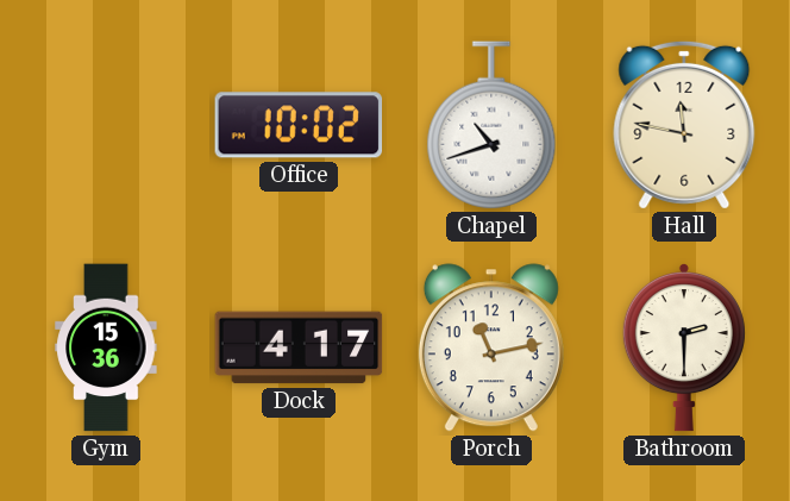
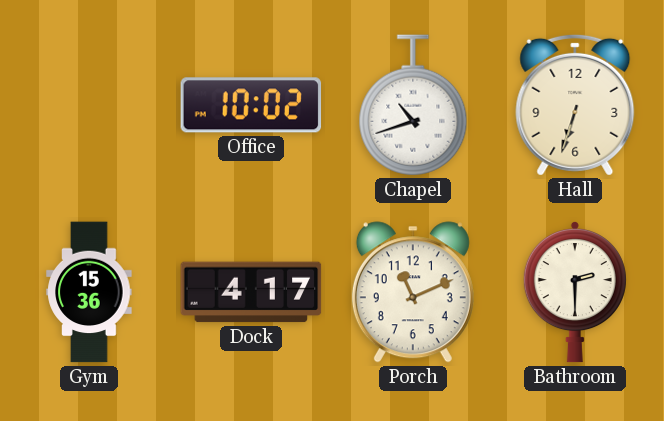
Hall: 11:47 -> 6:33 (575, 105)
Porch: 11:13 -> 11:11 (413, 292)
